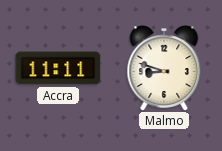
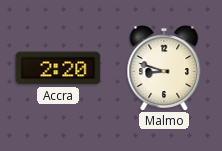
Accra: 11:11 -> 2:20 (58, 68)
